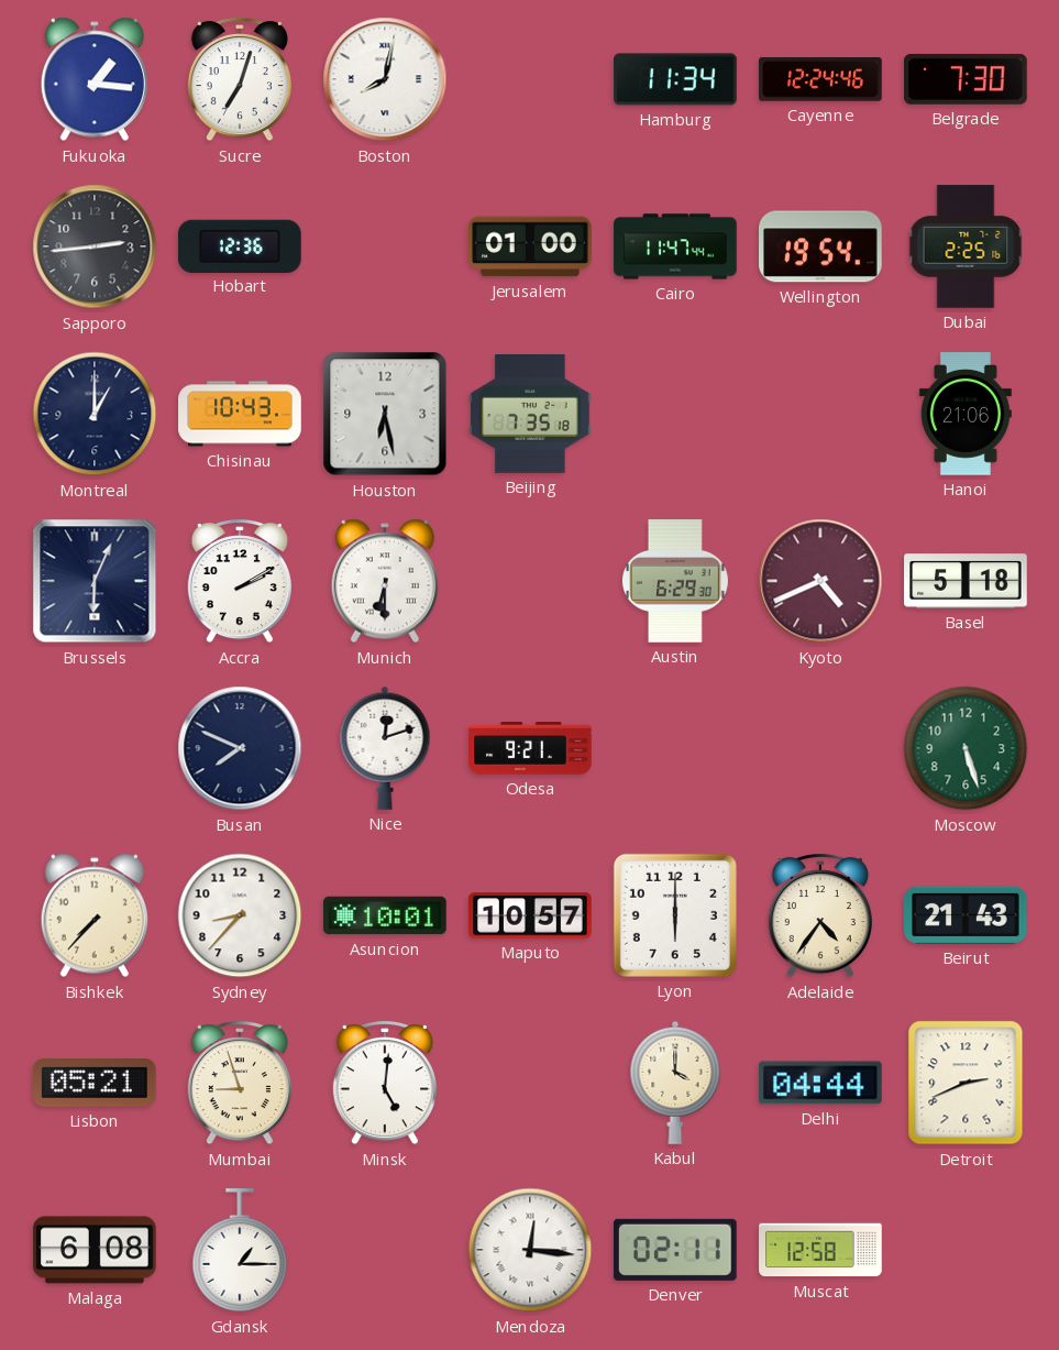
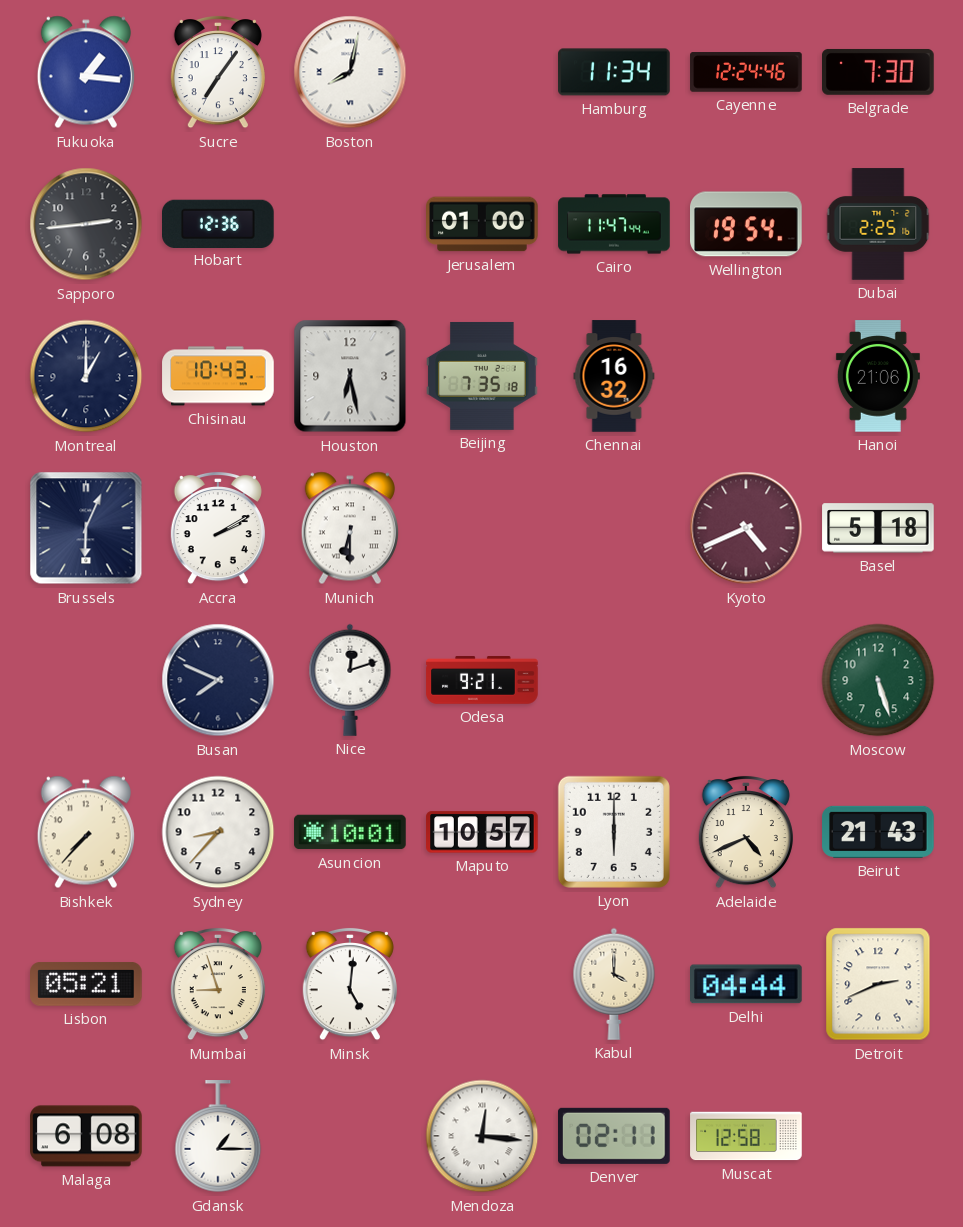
Sucre: 7:03 -> 7:06 (218, 72)
Chennai: none -> 16:32 (614, 376)
Austin: 6:29 -> none (675, 581)
Adelaide: 4:36 -> 4:41 (746, 832)
